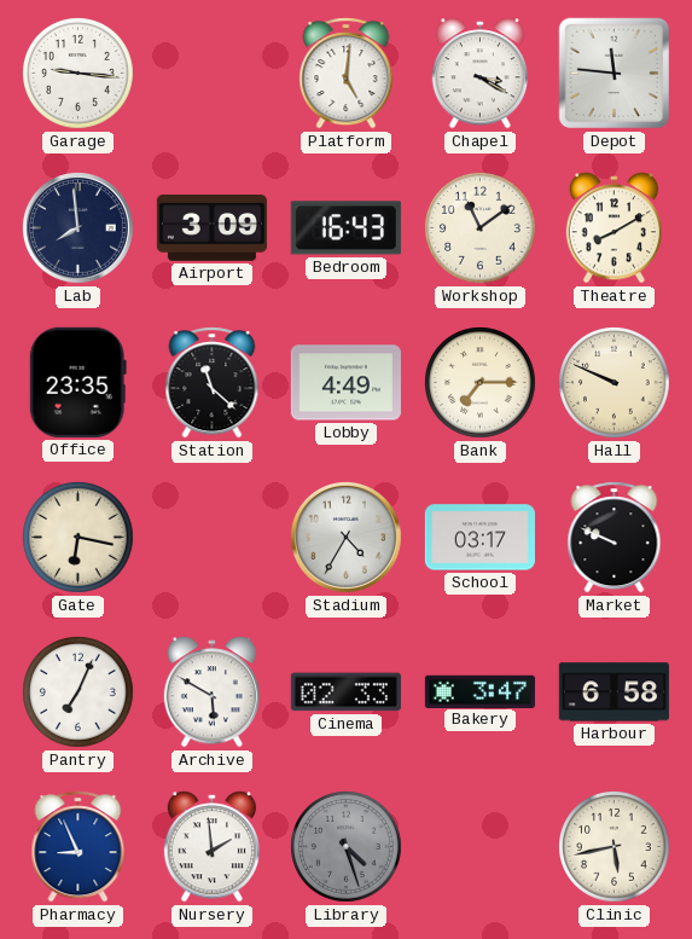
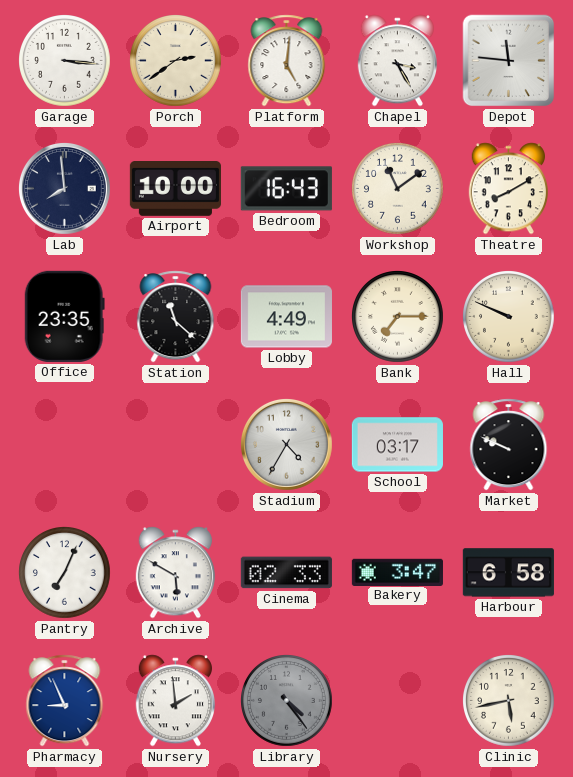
Garage: 9:16 -> 3:16 (65, 61)
Porch: none -> 2:39 (176, 61)
Chapel: 3:20 -> 3:25 (397, 61)
Airport: 3:09 -> 10:00 (175, 189)
Gate: 6:17 -> none (78, 538)
Library: 4:27 -> 4:24 (287, 701)
